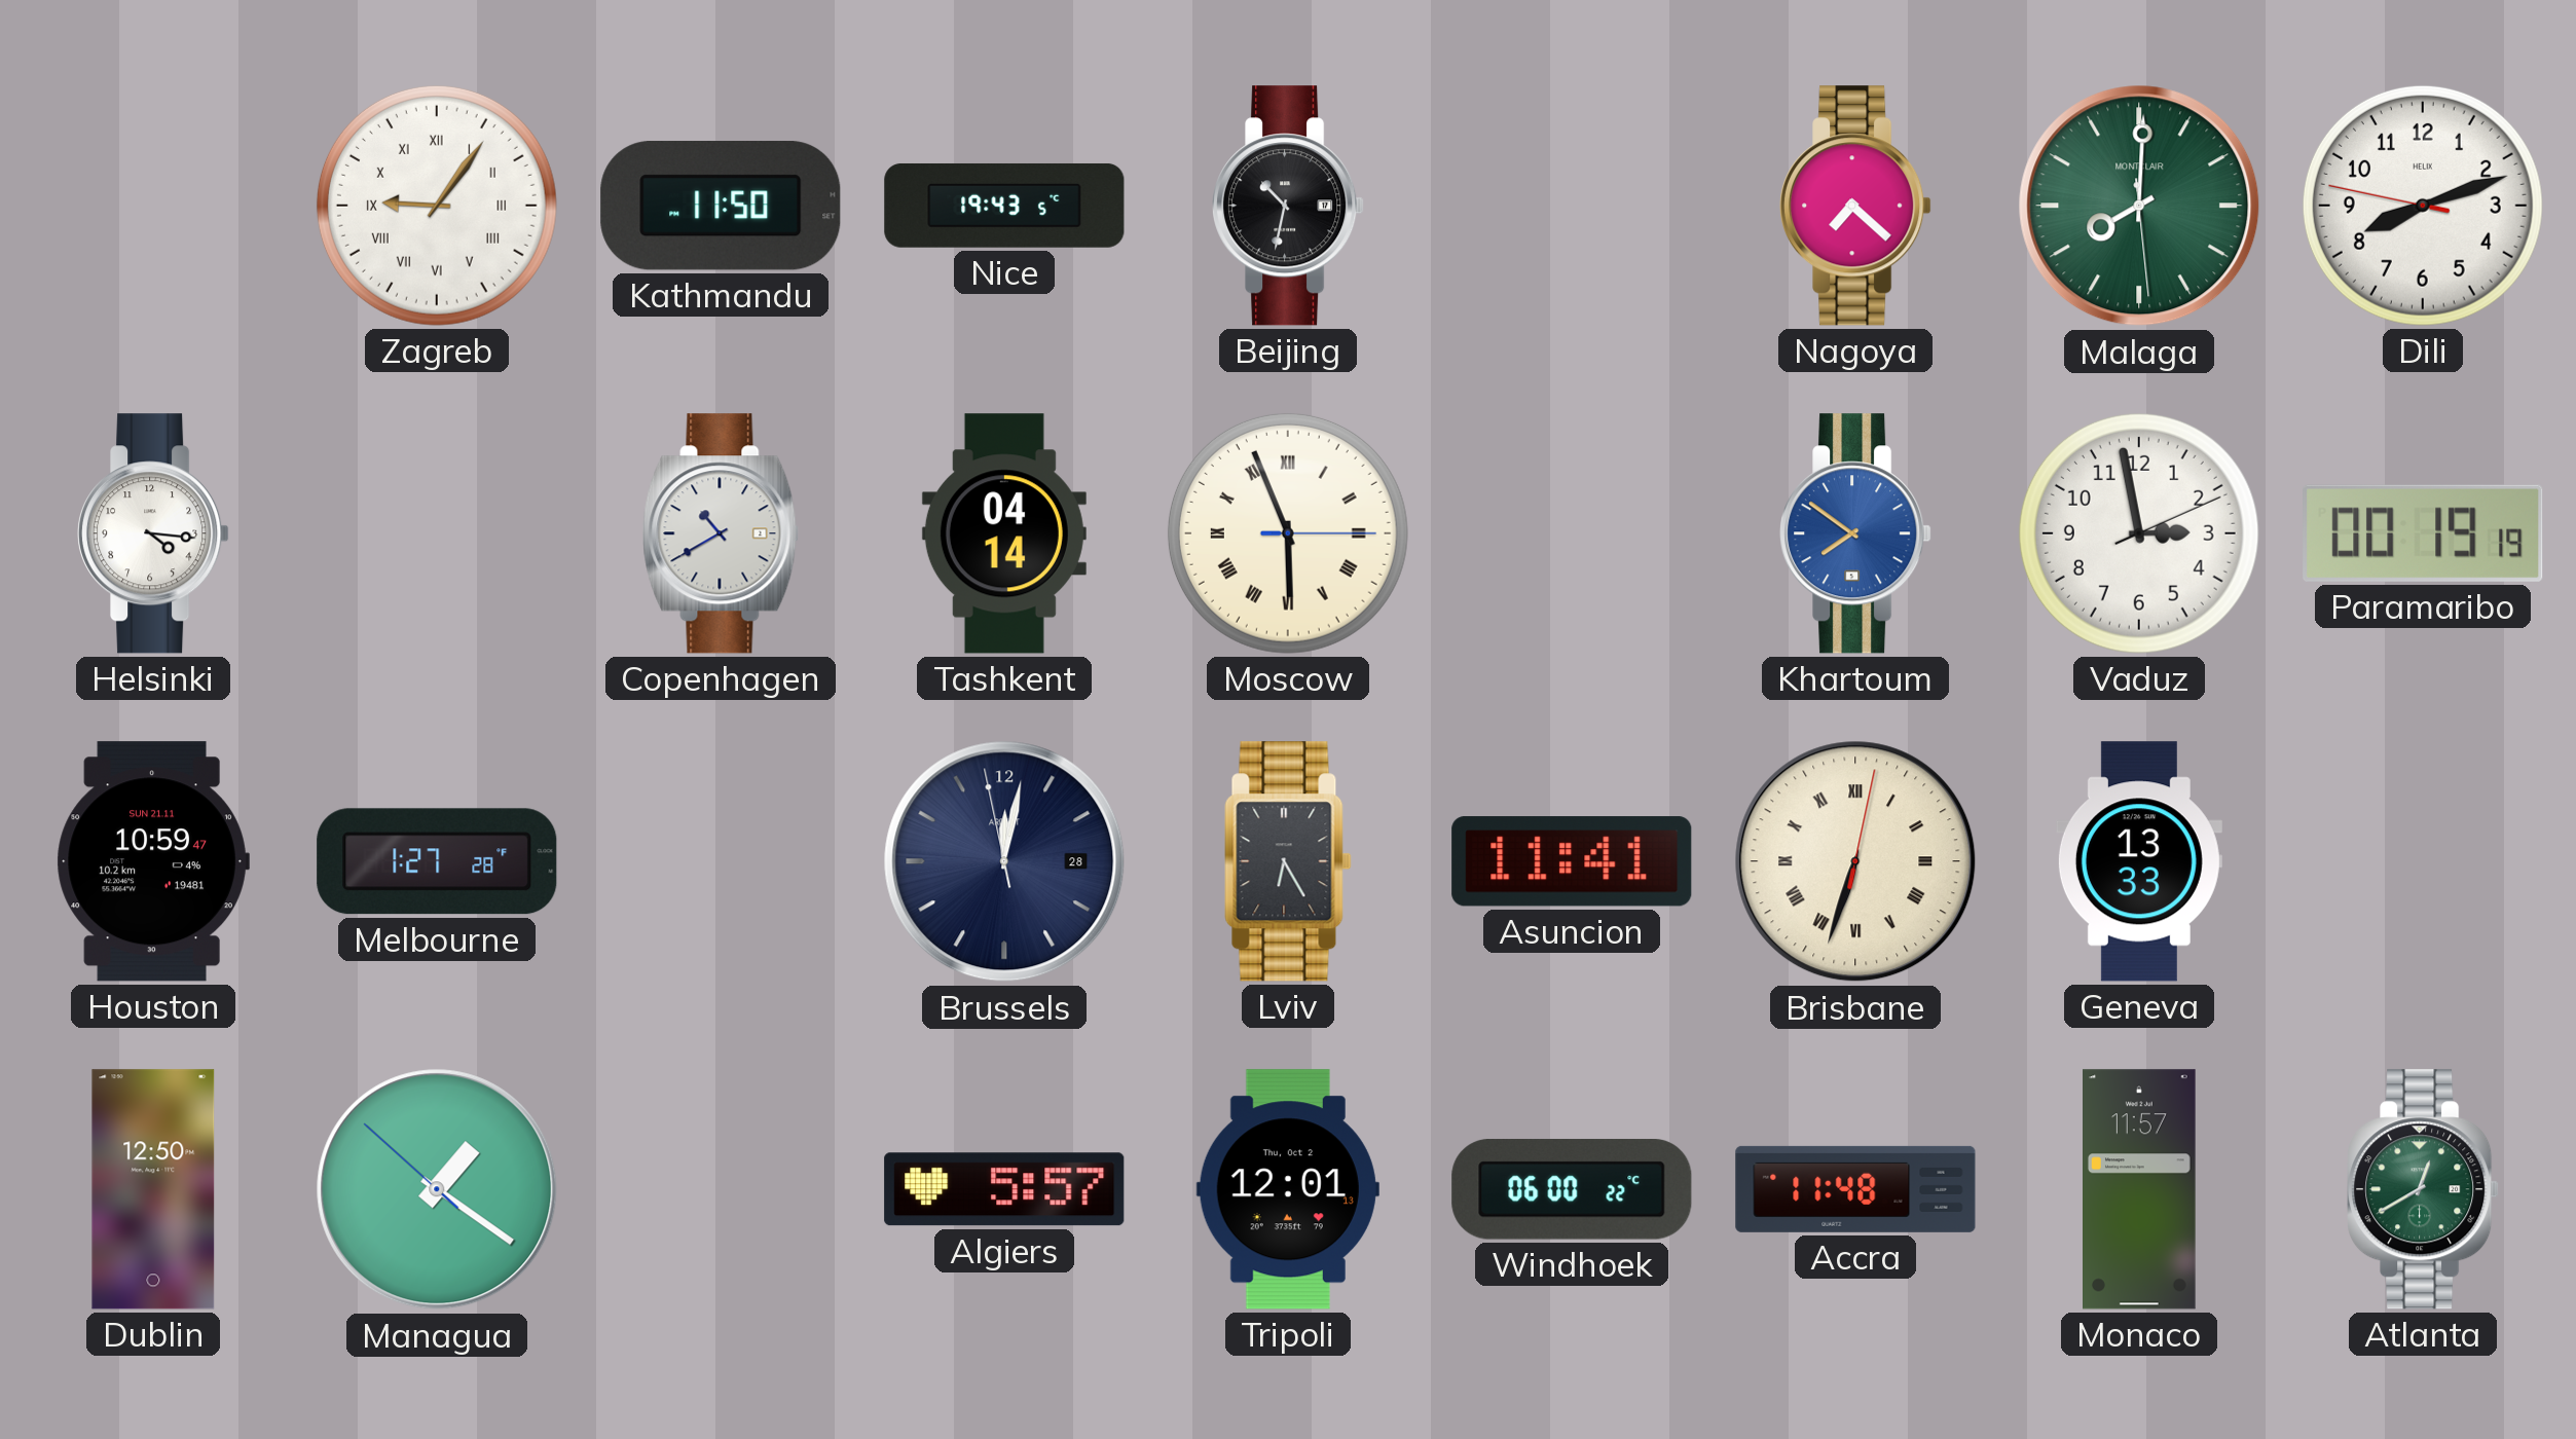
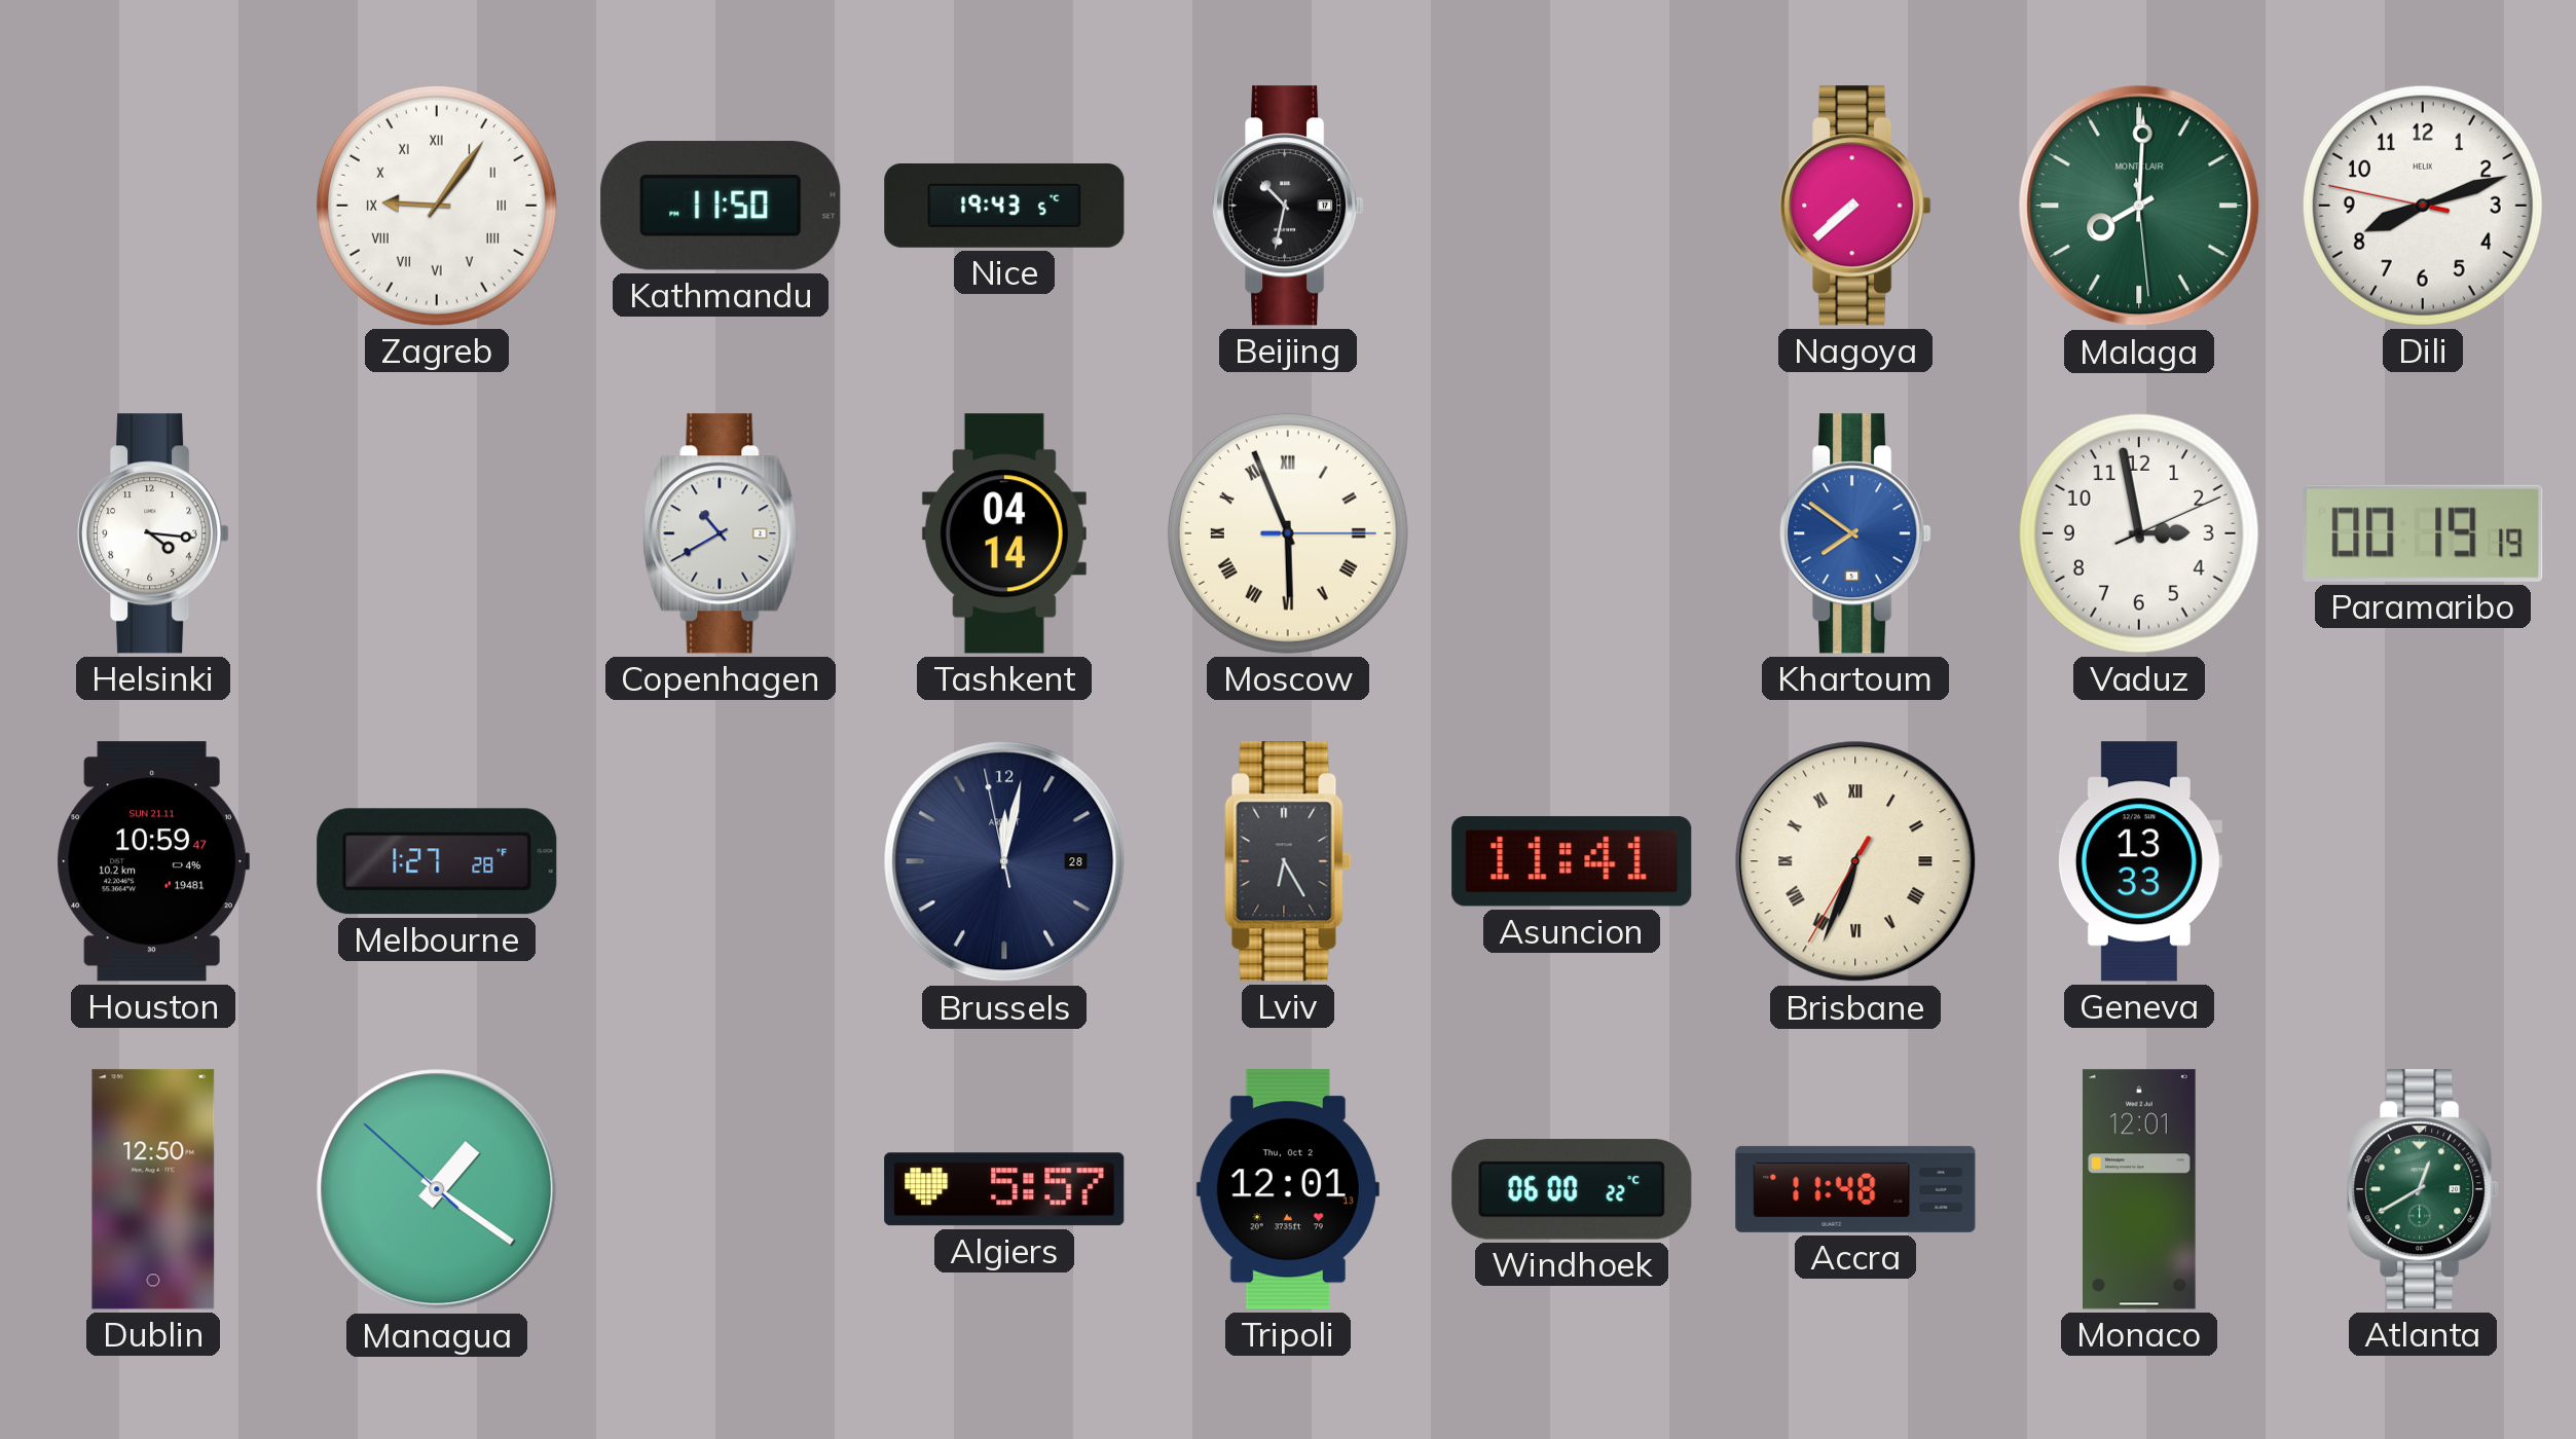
Nagoya: 7:22 -> 7:38 (1855, 206)
Brisbane: 6:33:02 -> 6:33:35 (1855, 861)
Monaco: 11:57 -> 12:01 (2140, 1189)
